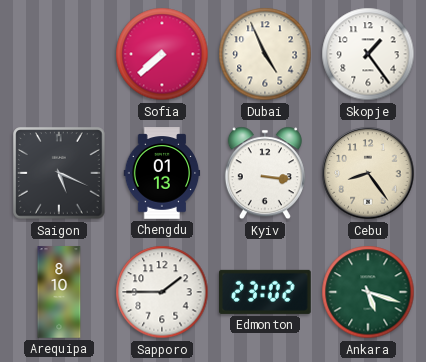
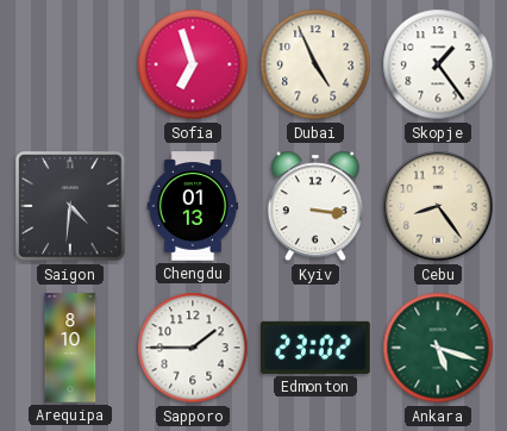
Sofia: 7:38 -> 6:57 (193, 64)
Saigon: 5:19 -> 4:31 (70, 206)
